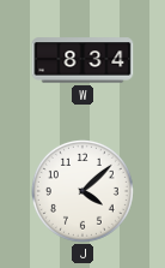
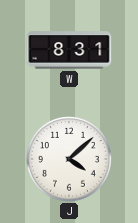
W: 8:34 -> 8:31 (69, 50)
